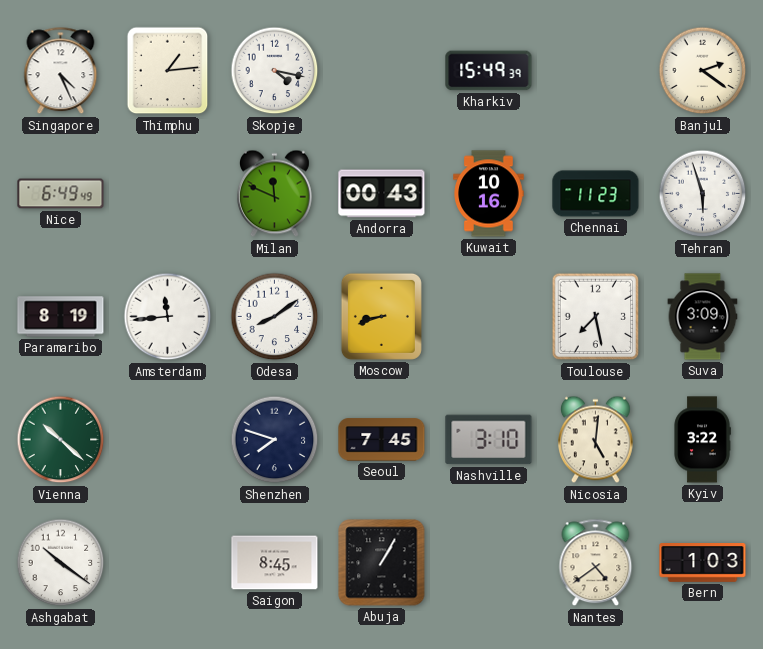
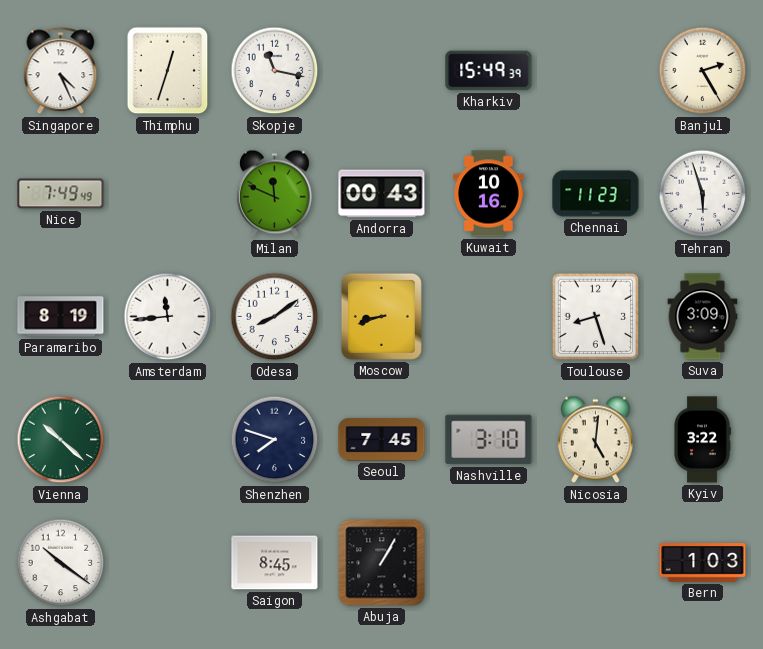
Thimphu: 1:14 -> 12:33 (168, 71)
Skopje: 4:17 -> 11:17 (275, 71)
Banjul: 2:21 -> 2:25 (703, 71)
Nice: 6:49 -> 7:49 (61, 194)
Toulouse: 7:28 -> 8:27 (596, 317)
Nantes: 4:39 -> none (596, 563)
